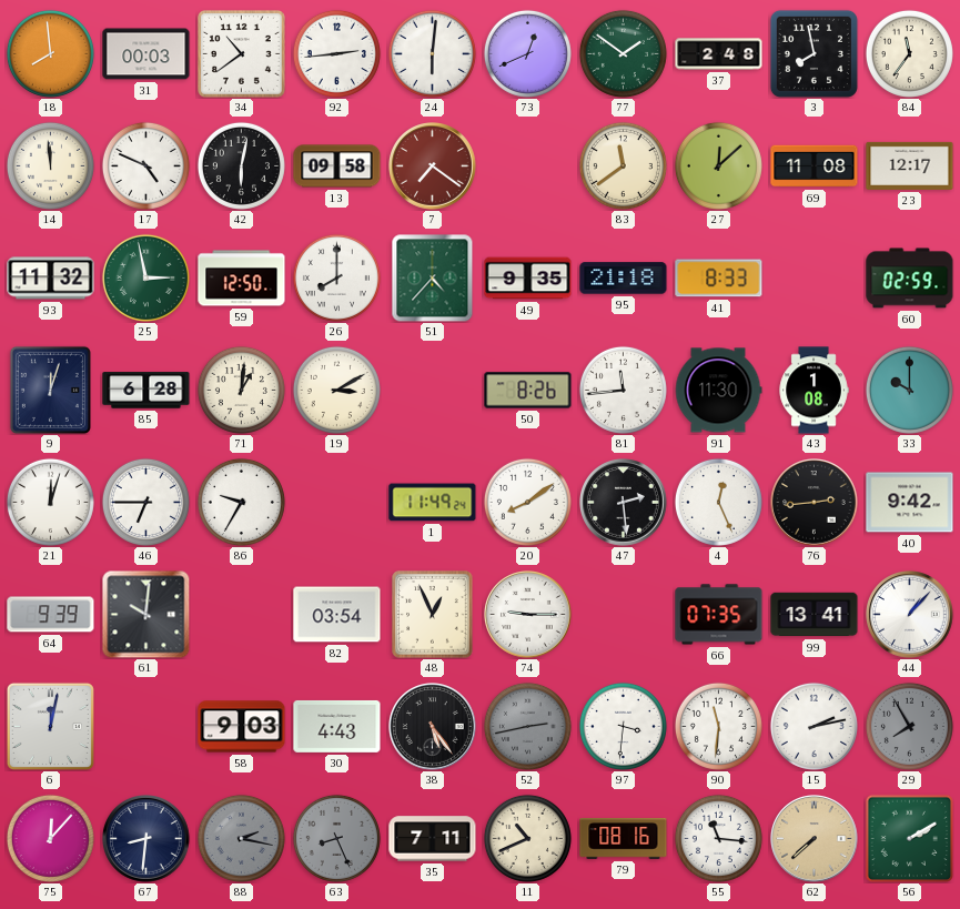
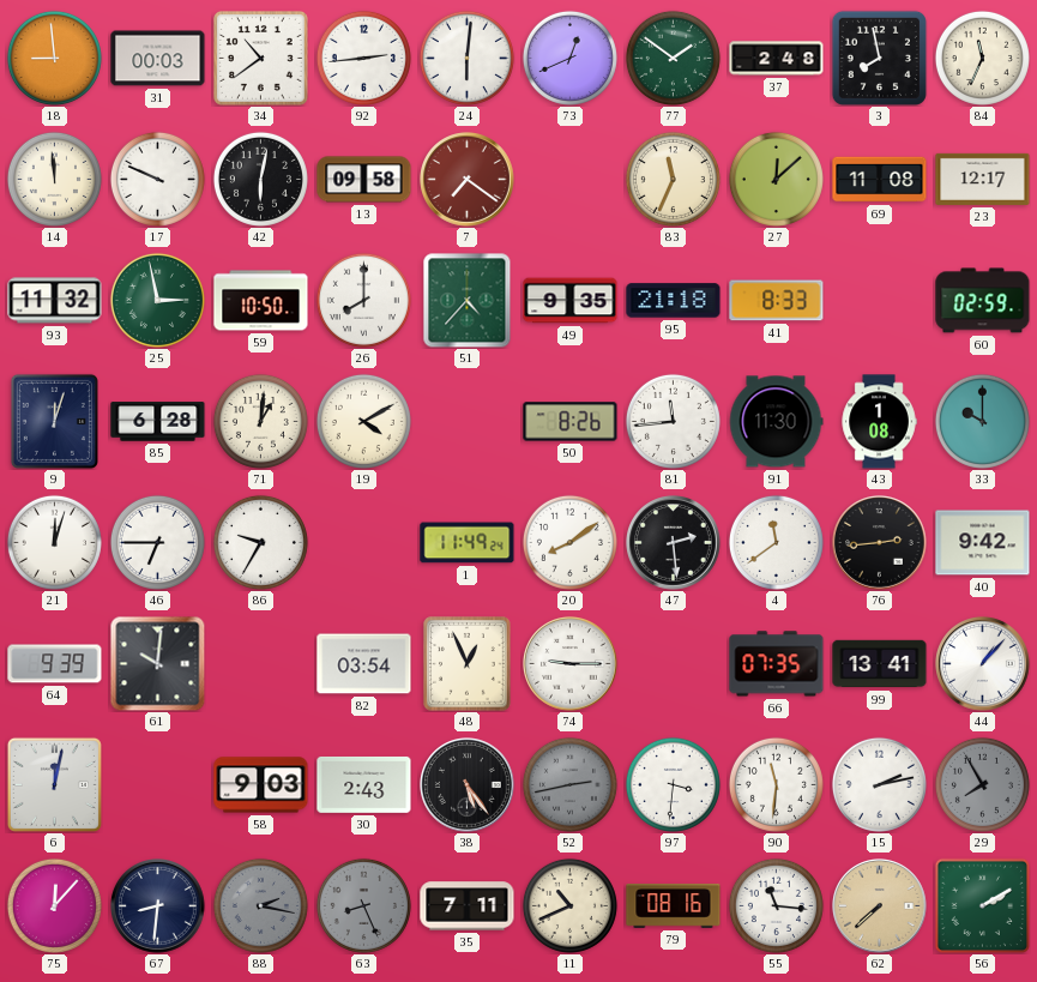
18: 7:59 -> 8:59 (54, 58)
84: 11:36 -> 11:34 (982, 58)
17: 4:49 -> 9:49 (157, 179)
83: 11:39 -> 11:34 (673, 179)
59: 12:50 -> 10:50 (261, 301)
19: 3:10 -> 4:10 (363, 421)
4: 12:26 -> 11:39 (776, 542)
30: 4:43 -> 2:43 (364, 784)
